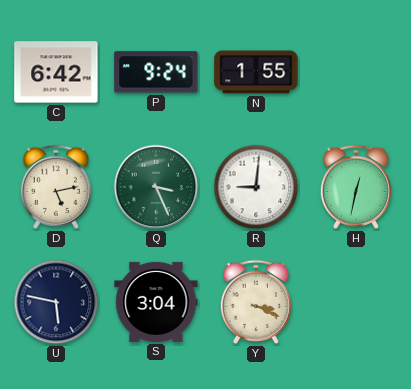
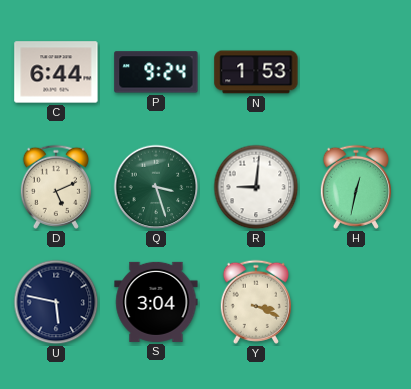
C: 6:42 -> 6:44 (56, 72)
N: 1:55 -> 1:53 (256, 72)
D: 5:13 -> 5:11 (56, 187)
Q: 3:26 -> 3:27 (156, 187)
